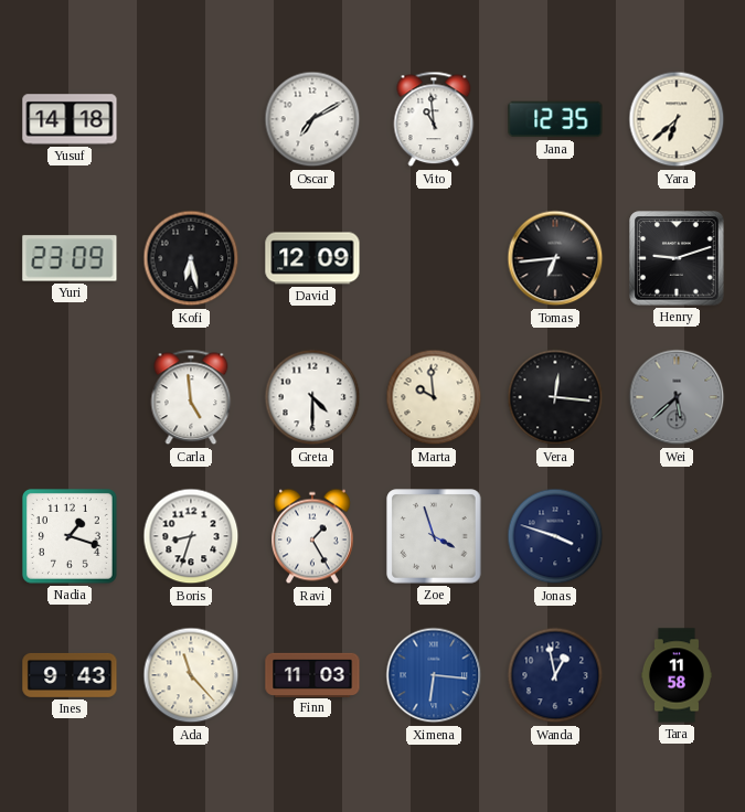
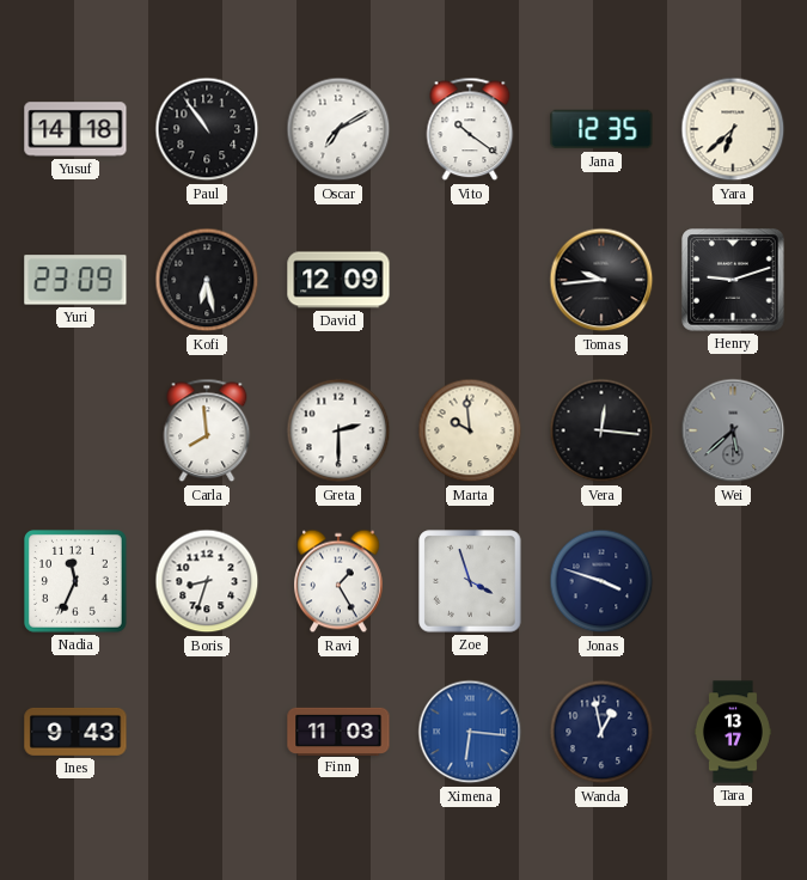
Paul: none -> 10:54 (207, 129)
Vito: 10:59 -> 10:21 (470, 129)
Tomas: 6:44 -> 9:44 (601, 280)
Carla: 4:59 -> 7:59 (207, 430)
Greta: 4:30 -> 2:30 (338, 430)
Nadia: 1:18 -> 11:34 (77, 582)
Ada: 11:23 -> none (191, 675)
Tara: 11:58 -> 13:17 (733, 732)
